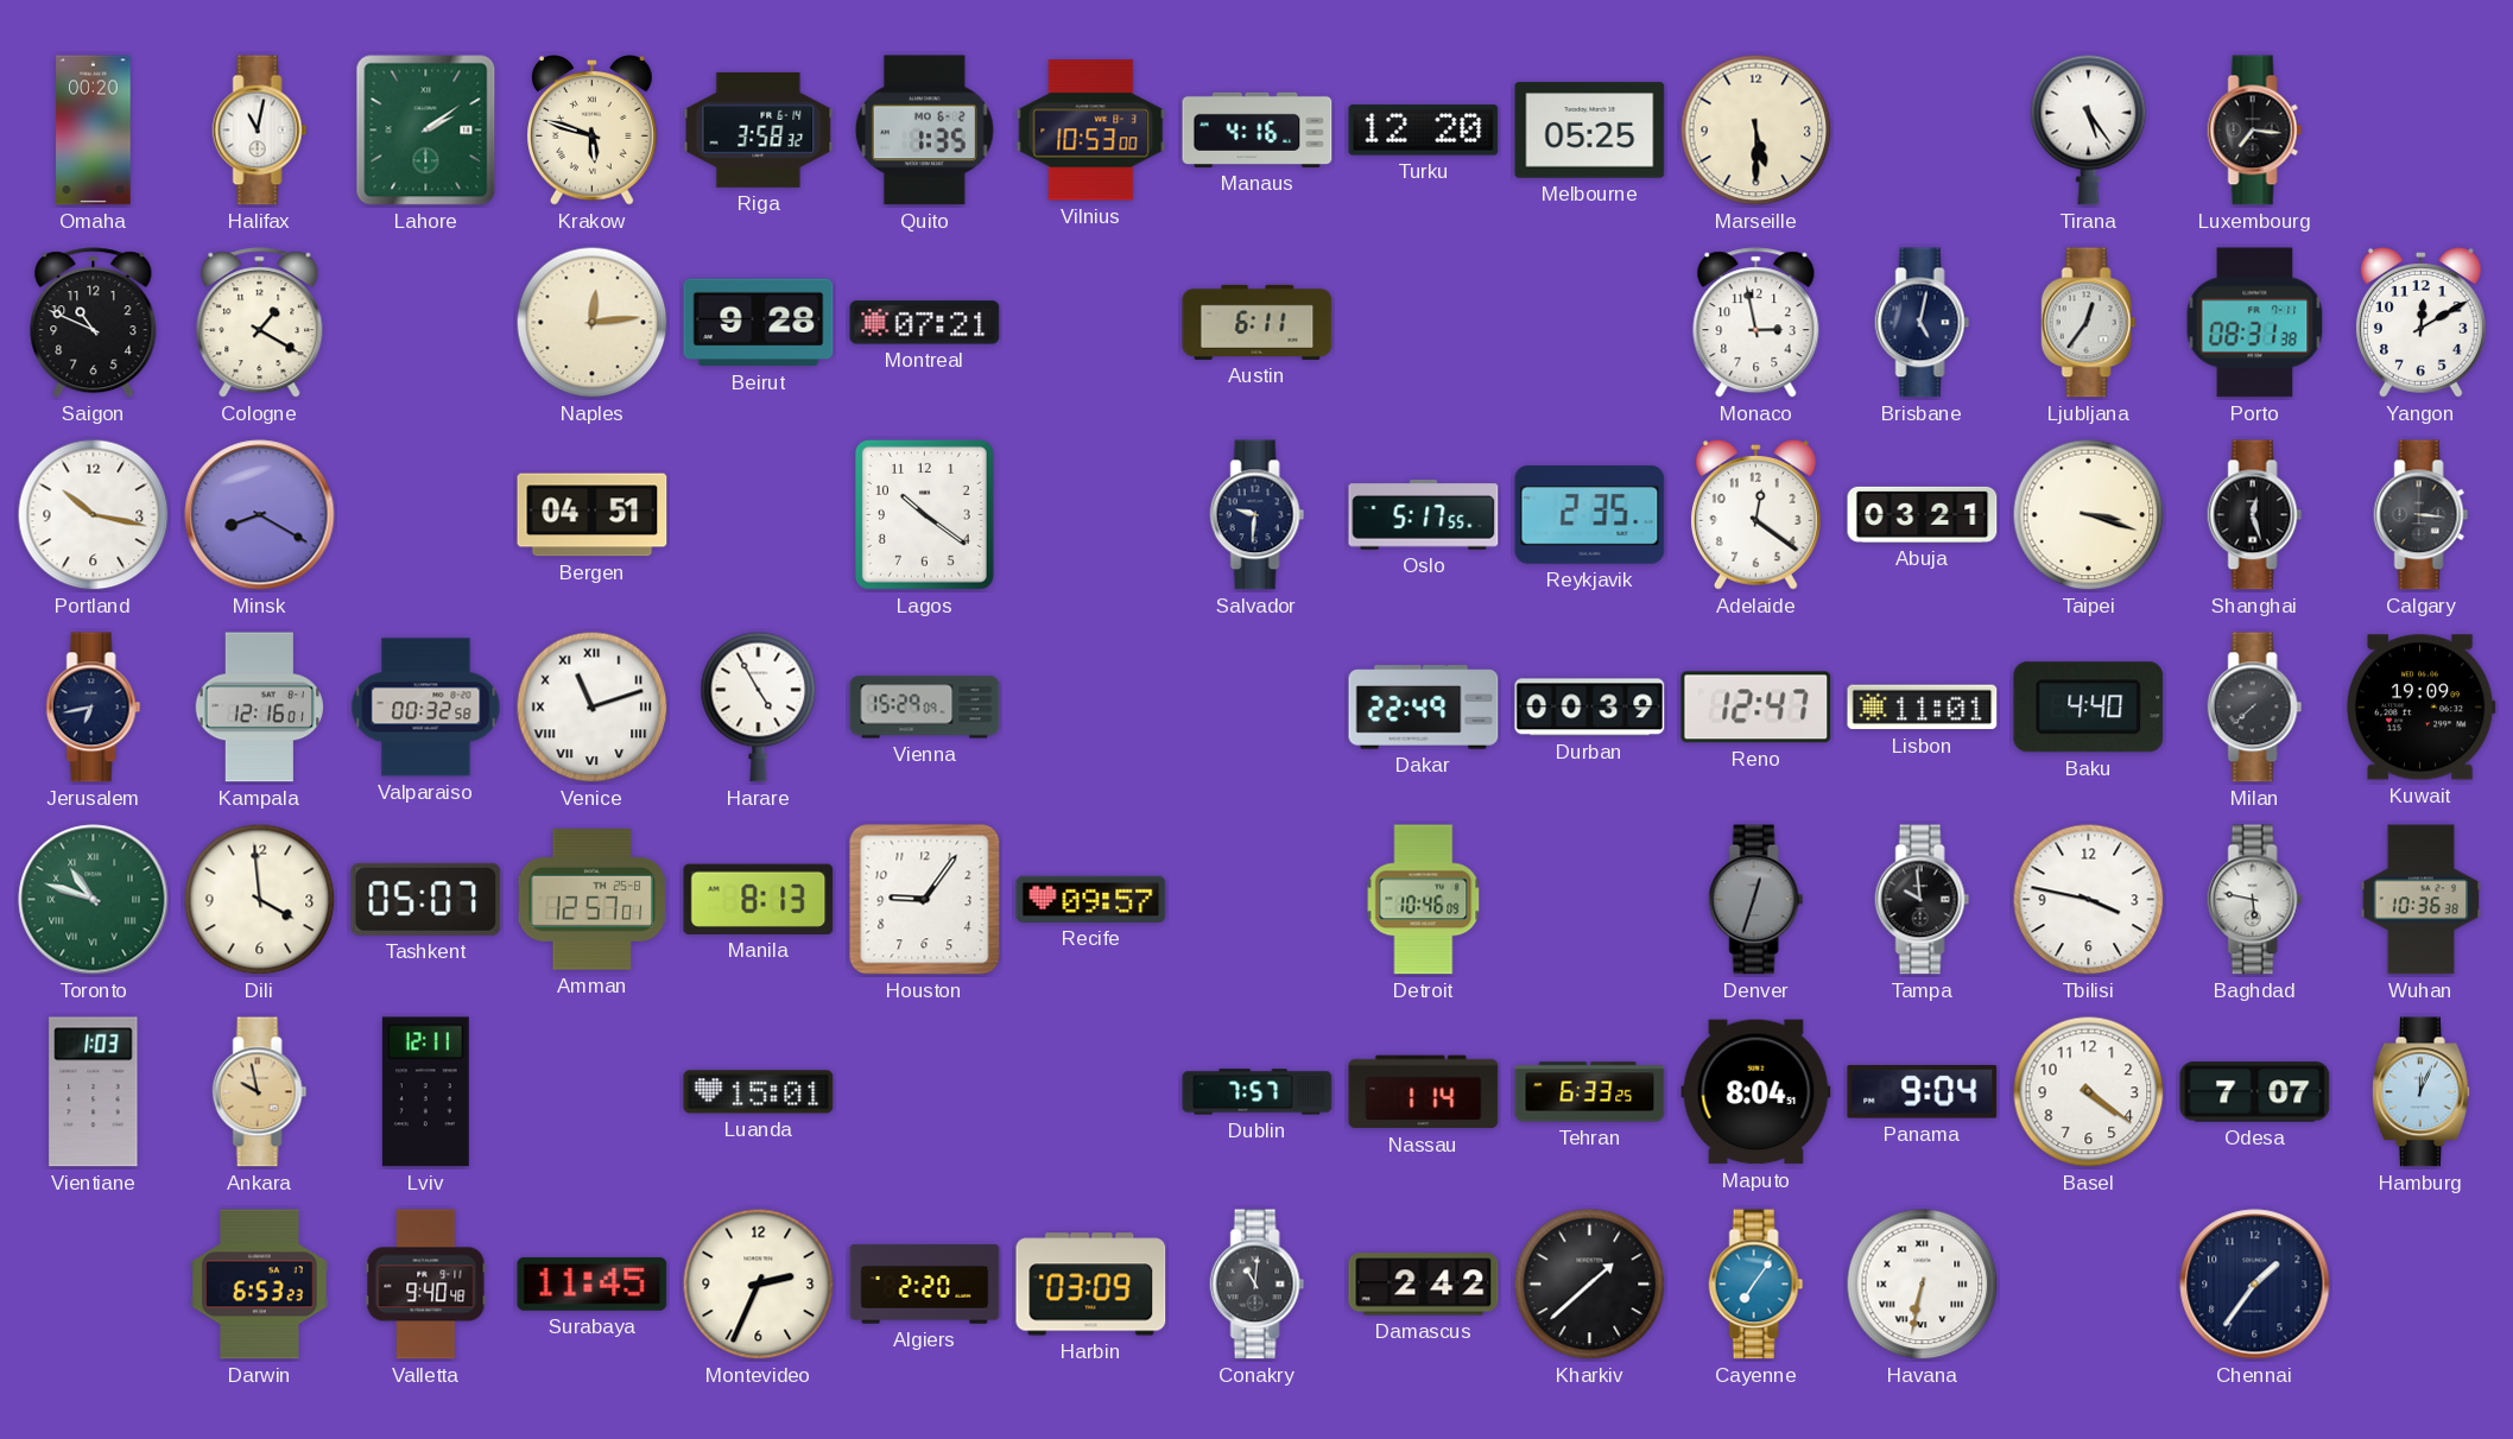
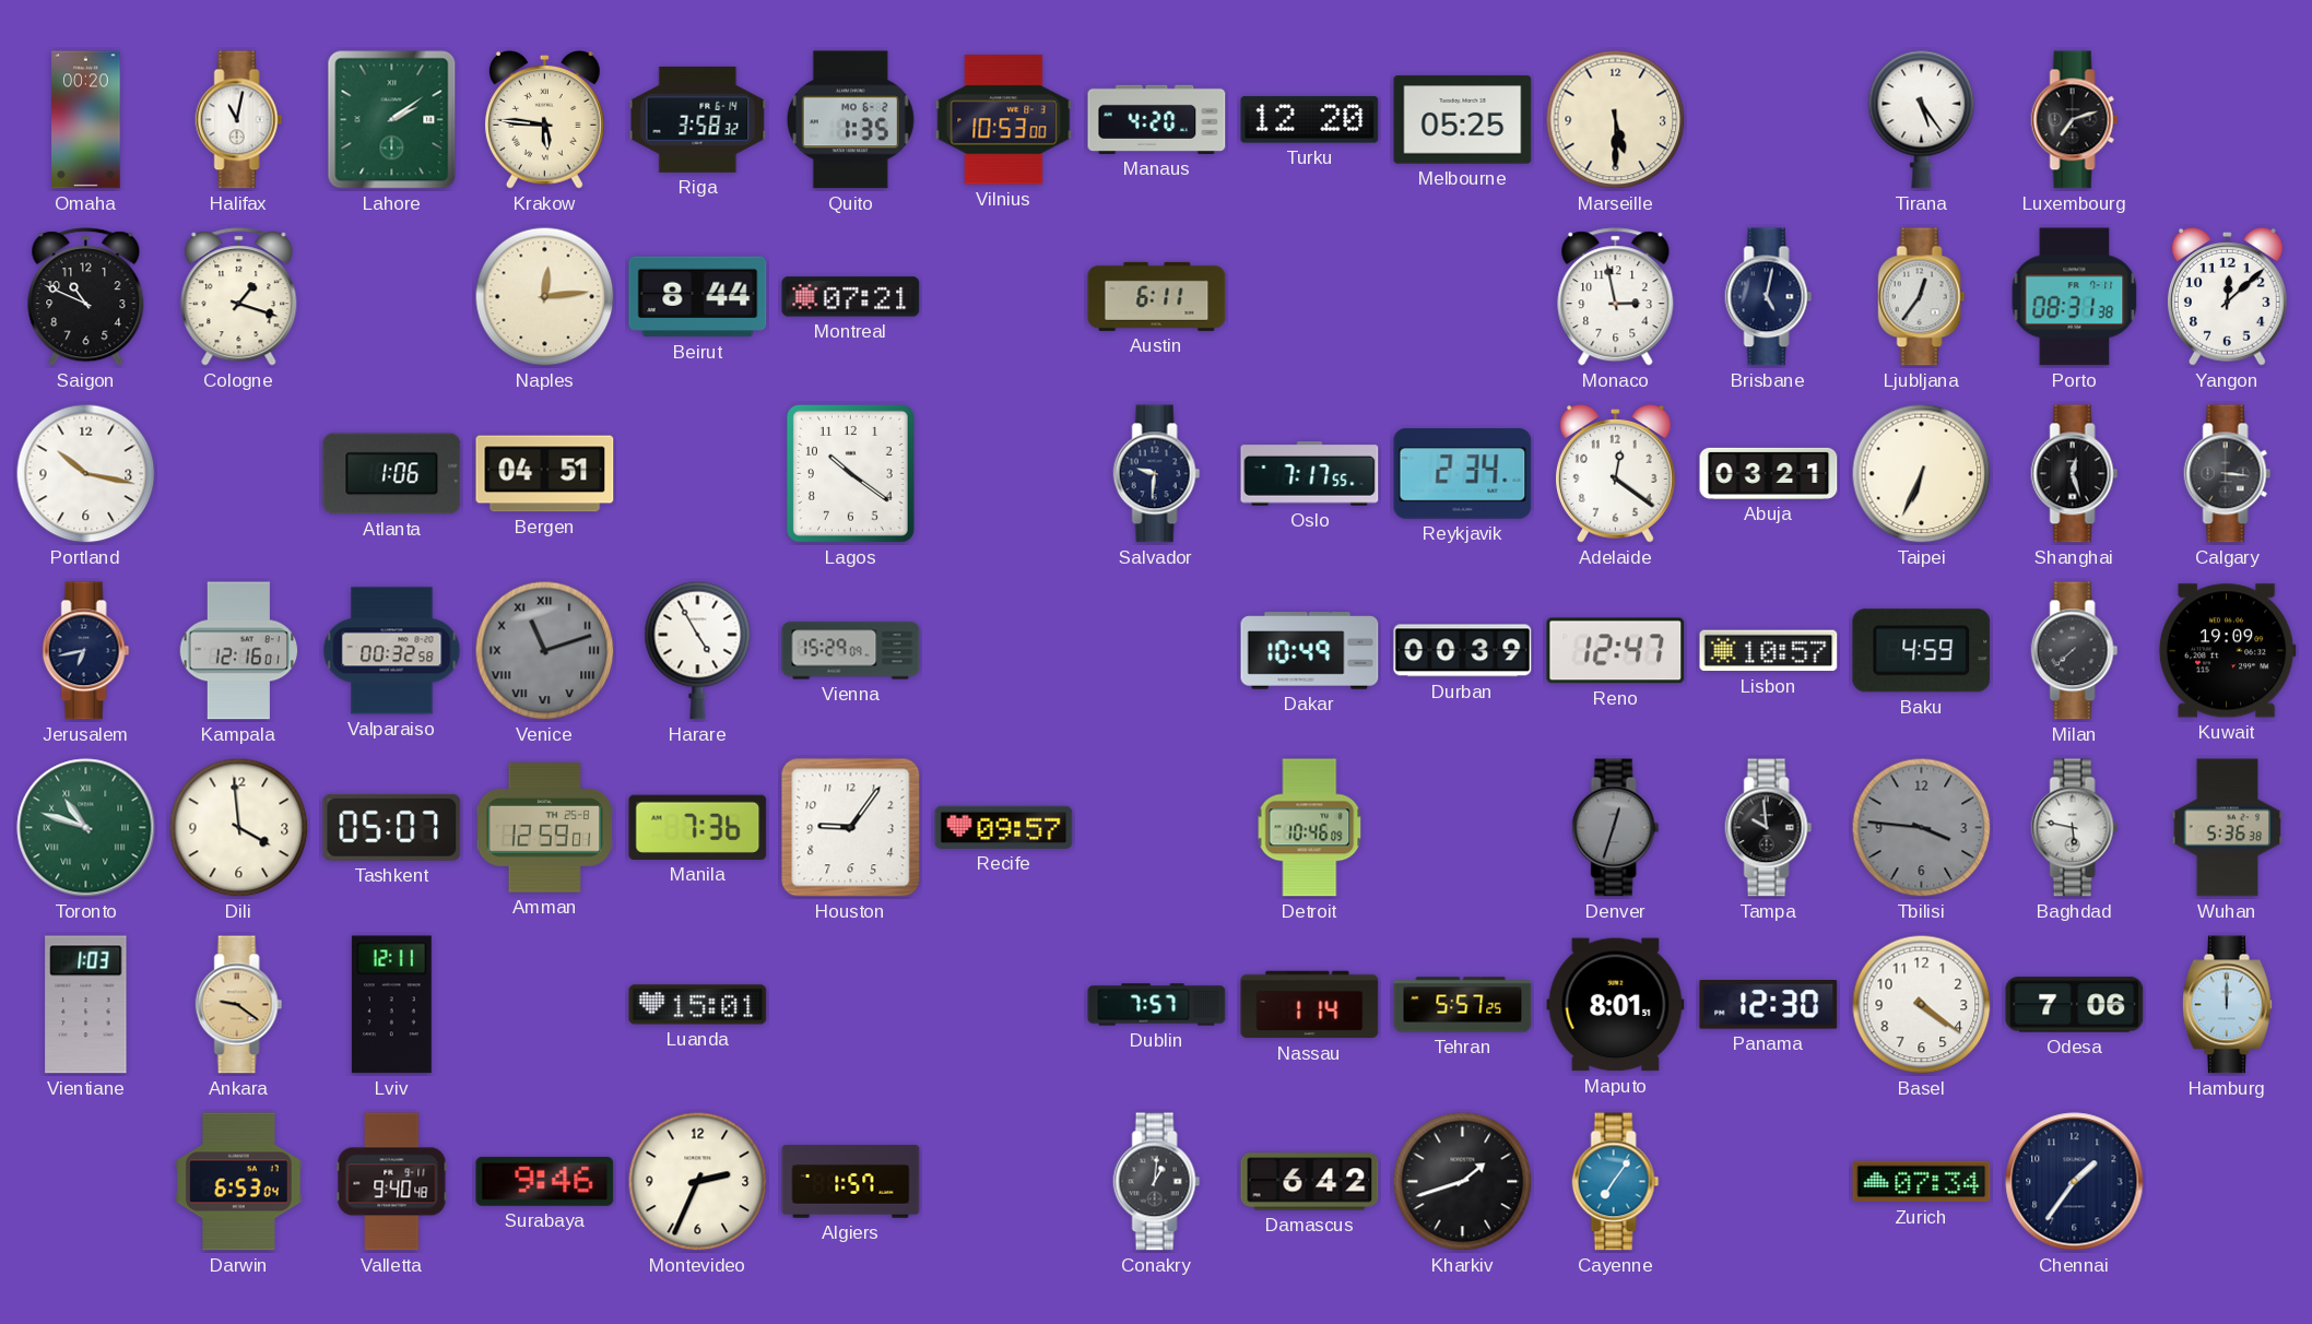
Krakow: 5:48 -> 5:46 (544, 120)
Manaus: 4:16 -> 4:20 (1157, 119)
Luxembourg: 7:16 -> 7:12 (2075, 120)
Cologne: 1:20 -> 1:18 (239, 297)
Beirut: 9:28 -> 8:44 (698, 297)
Yangon: 12:10 -> 12:08 (2227, 297)
Minsk: 8:20 -> none (260, 515)
Atlanta: none -> 1:06 (392, 474)
Oslo: 5:17 -> 7:17 (1310, 474)
Reykjavik: 2:35 -> 2:34 (1463, 474)
Taipei: 3:18 -> 6:34 (1922, 474)
Venice dial: white -> grey (545, 651)
Dakar: 22:49 -> 10:49 (1310, 651)
Lisbon: 11:01 -> 10:57 (1769, 651)
Baku: 4:40 -> 4:59 (1922, 651)
Amman: 12:57 -> 12:59 (545, 827)
Manila: 8:13 -> 7:36 (698, 827)
Tbilisi: 3:47 -> 3:46 (1922, 828)
Tbilisi dial: white -> grey (1922, 828)
Wuhan: 10:36 -> 5:36 (2228, 828)
Ankara: 9:58 -> 9:21 (239, 1005)
Tehran: 6:33 -> 5:57 (1463, 1005)
Maputo: 8:04 -> 8:01 (1616, 1005)
Panama: 9:04 -> 12:30 (1769, 1005)
Odesa: 7:07 -> 7:06 (2075, 1005)
Hamburg: 12:04 -> 12:00 (2227, 1005)
Darwin: 6:53:23 -> 6:53:04 (239, 1182)
Surabaya: 11:45 -> 9:46 (545, 1181)
Algiers: 2:20 -> 1:57 (851, 1182)
Harbin: 03:09 -> none (1091, 1285)
Conakry: 11:01 -> 1:01 (1157, 1182)
Damascus: 2:42 -> 6:42 (1310, 1182)
Kharkiv: 1:38 -> 1:42 (1463, 1182)
Havana: 6:32 -> none (1923, 1285)
Zurich: none -> 07:34 (1922, 1182)
